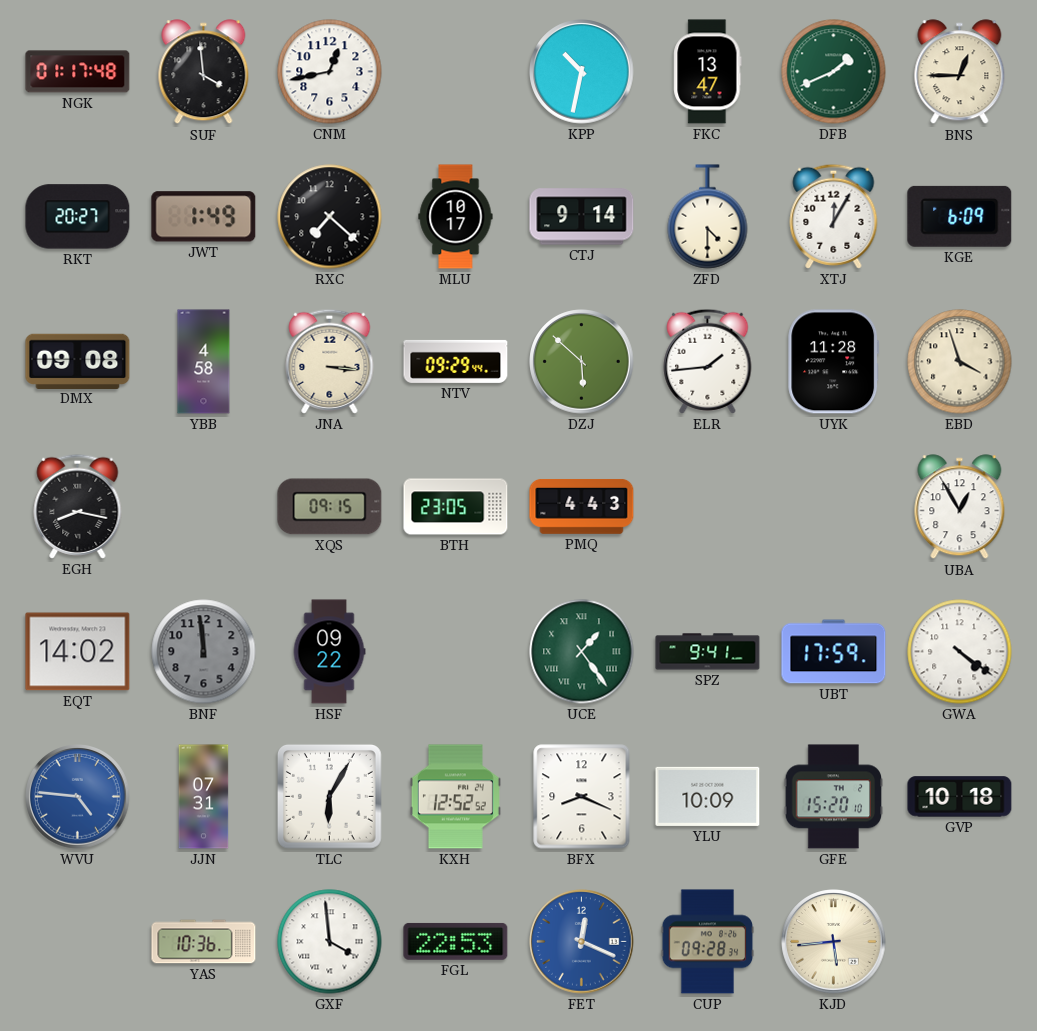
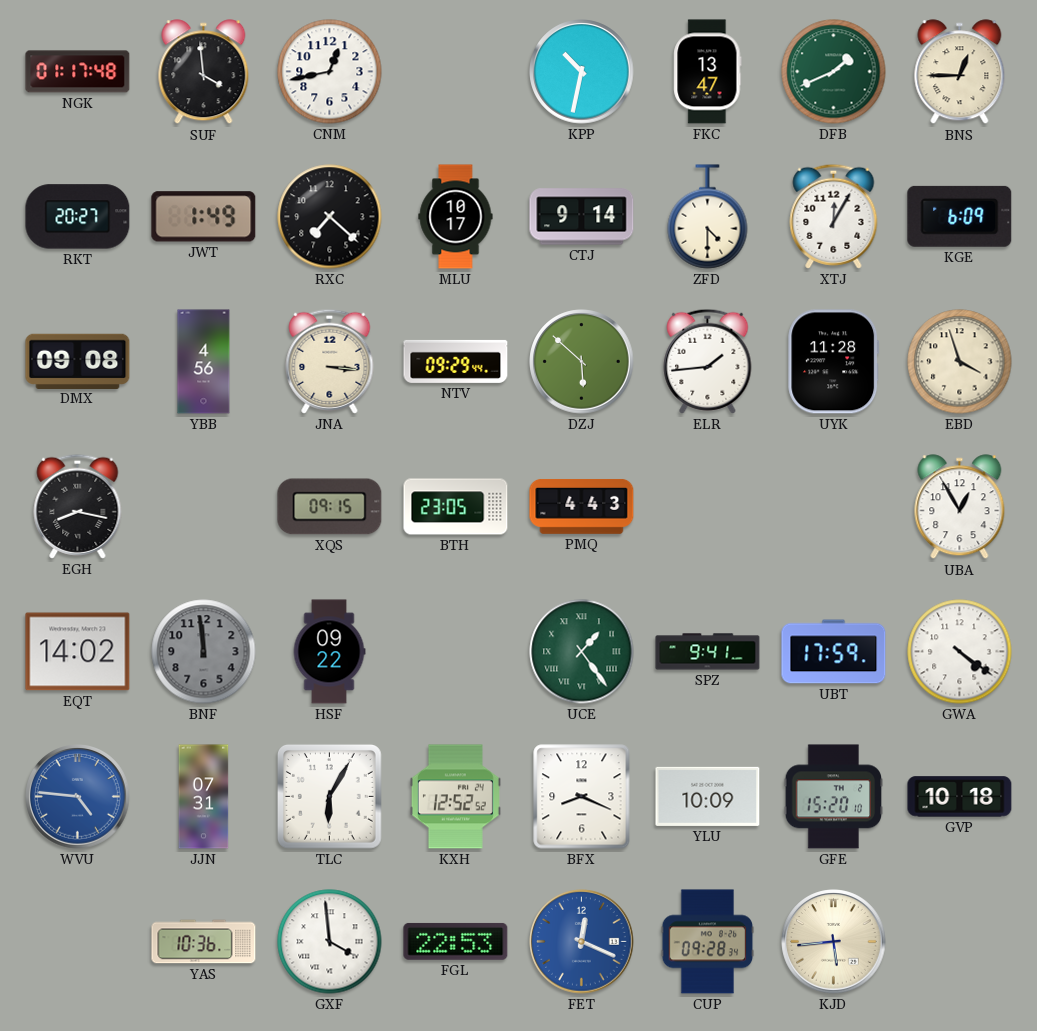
YBB: 4:58 -> 4:56 (204, 362)
